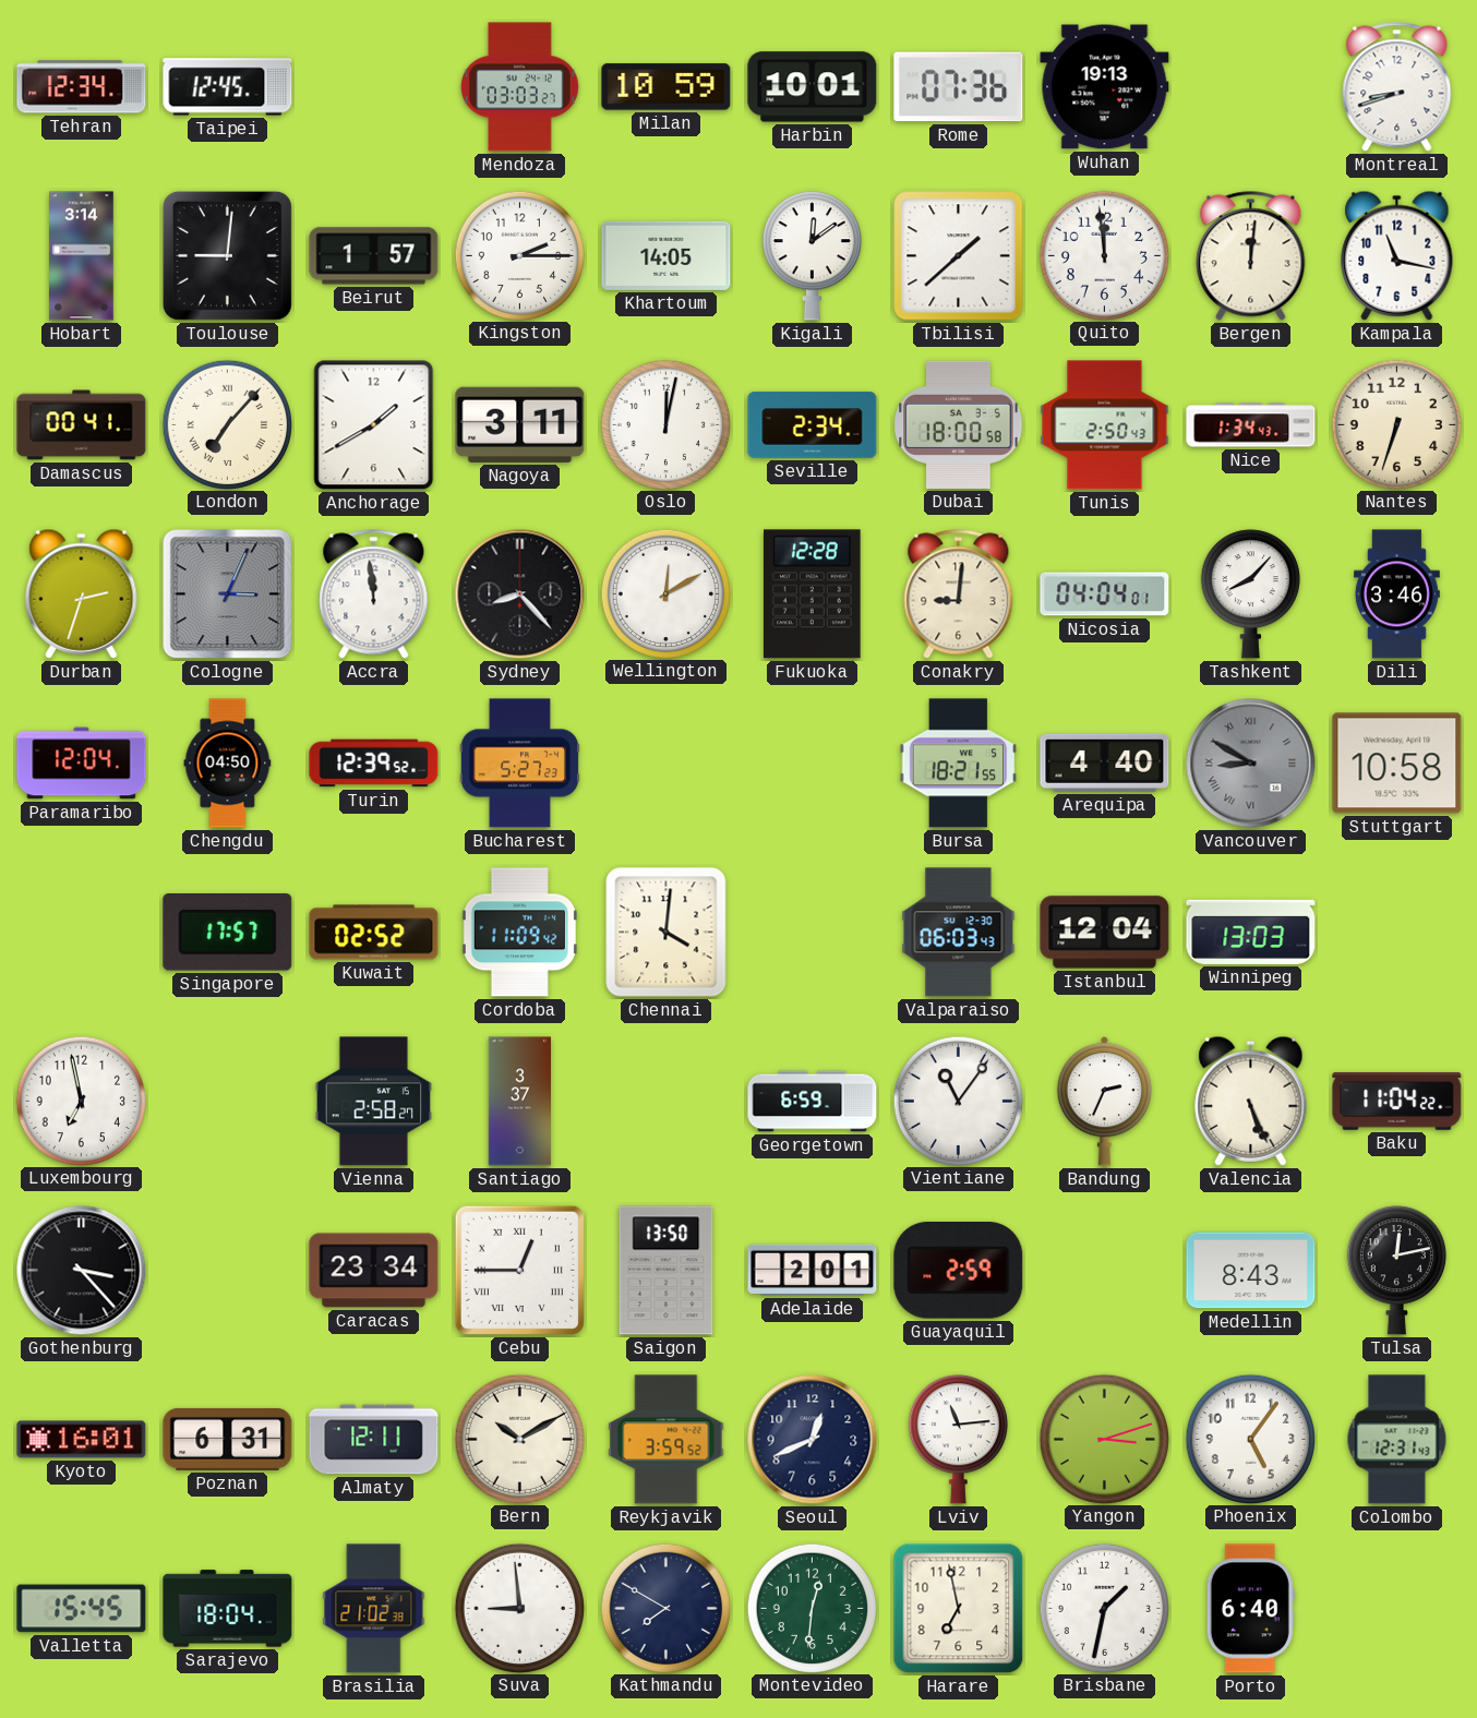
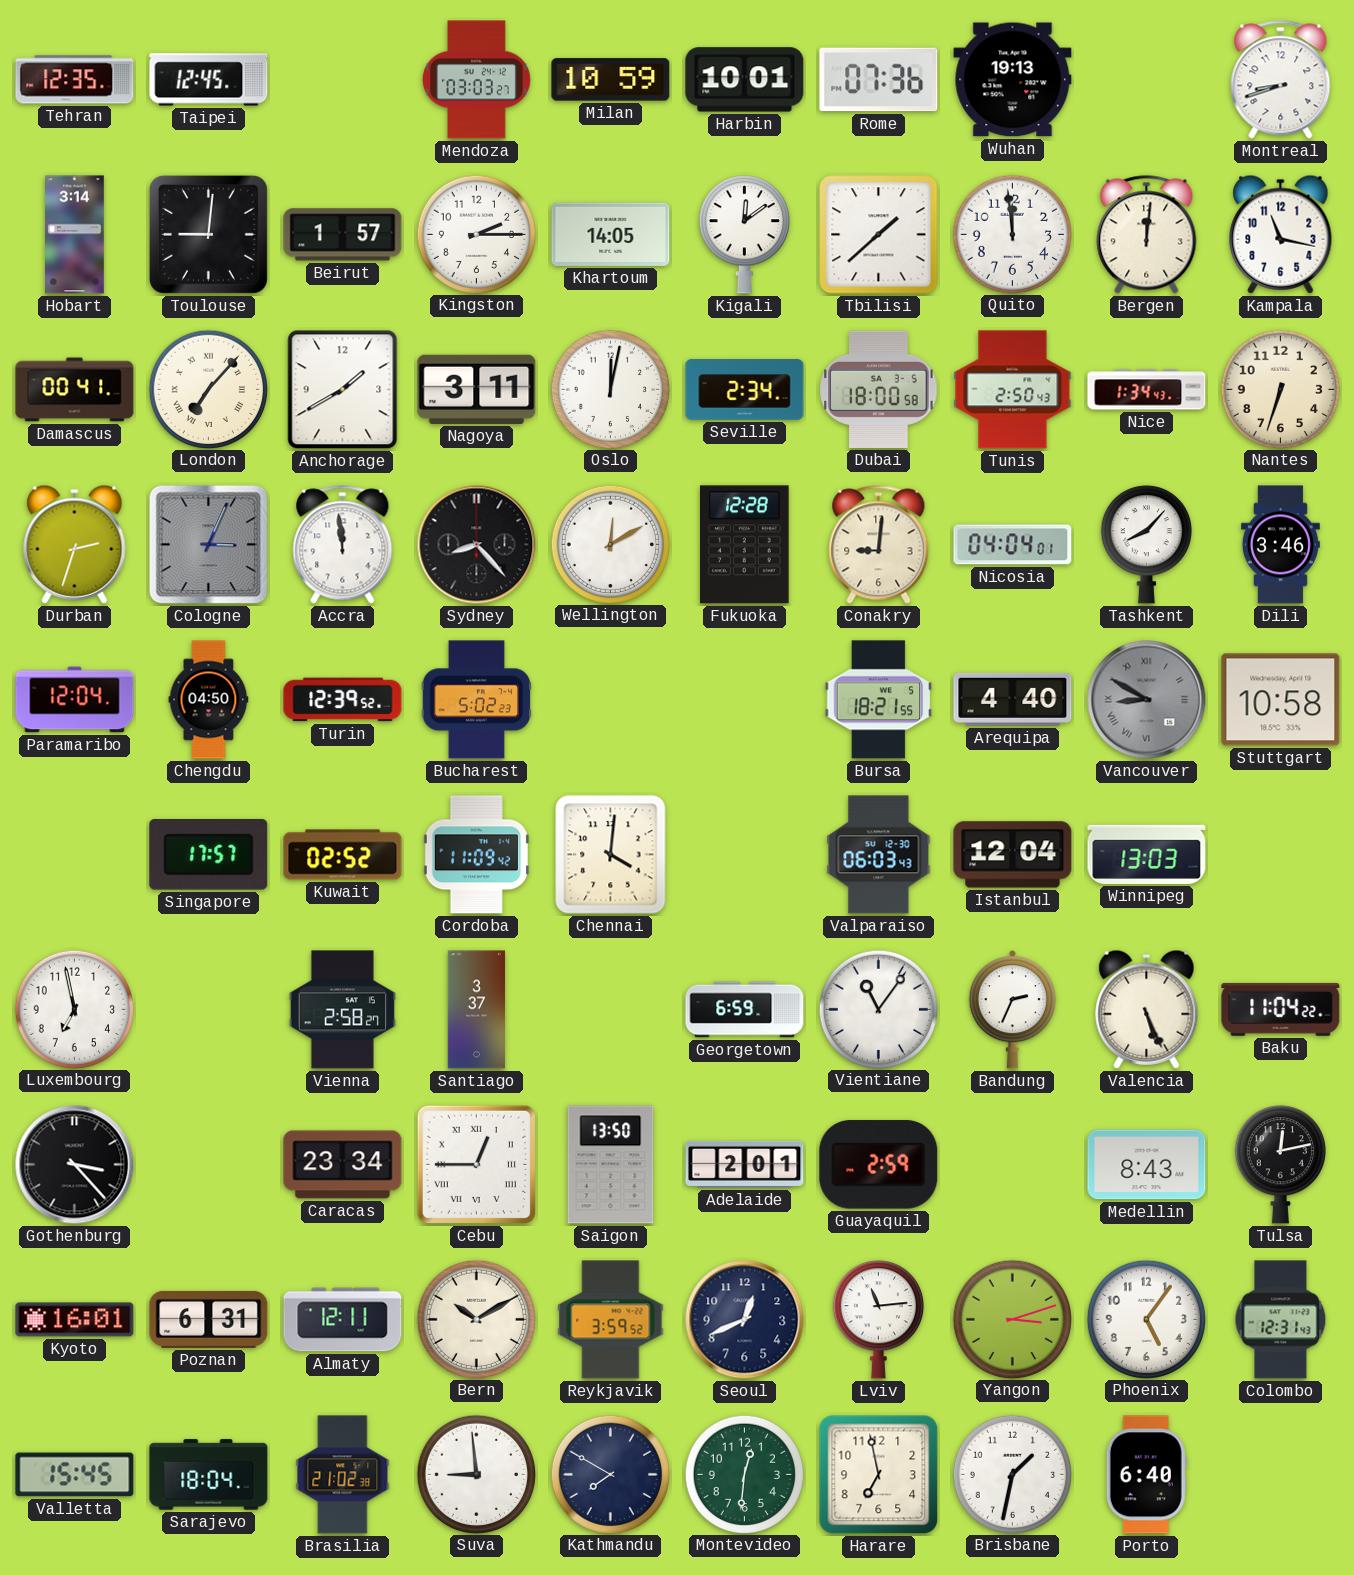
Tehran: 12:34 -> 12:35 (75, 80)
Bucharest: 5:27 -> 5:02 (476, 700)
